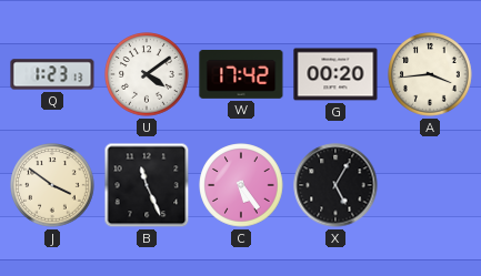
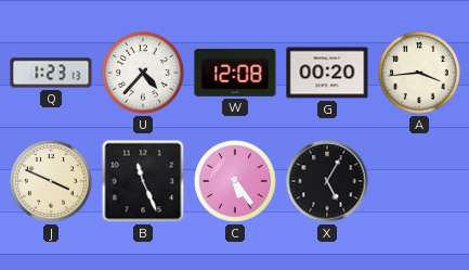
U: 4:09 -> 4:37 (143, 73)
W: 17:42 -> 12:08 (235, 73)
J: 3:51 -> 3:49 (51, 181)
